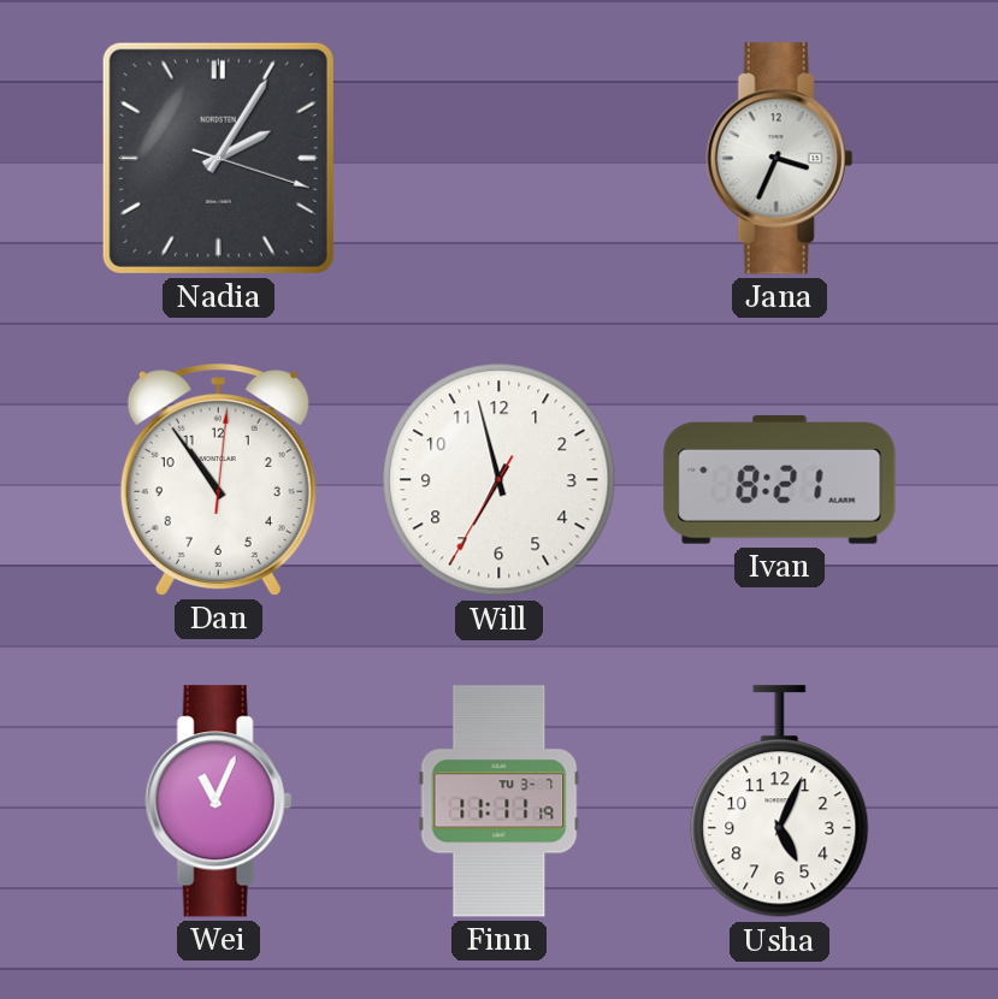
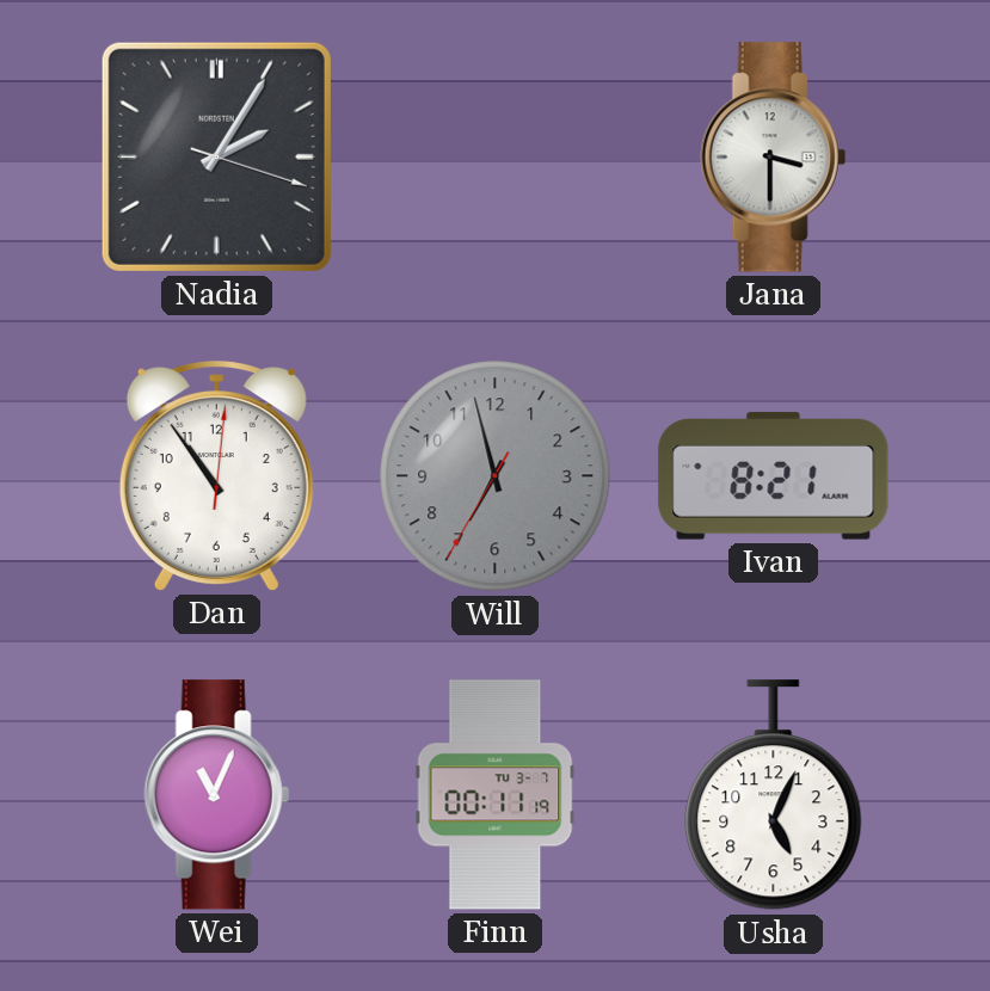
Jana: 3:34 -> 3:30 (773, 158)
Will dial: white -> grey (496, 476)
Finn: 11:11 -> 00:11 (496, 795)
